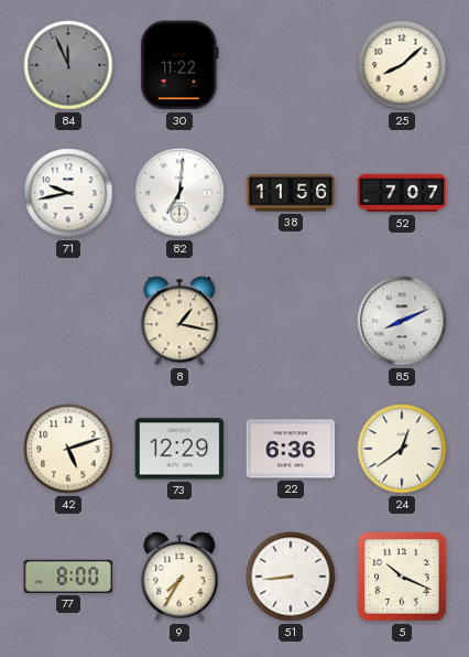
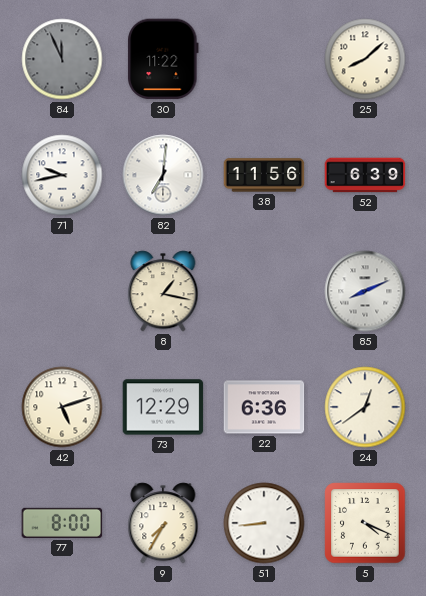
52: 7:07 -> 6:39 (365, 175)
5: 10:19 -> 4:19 (365, 523)
